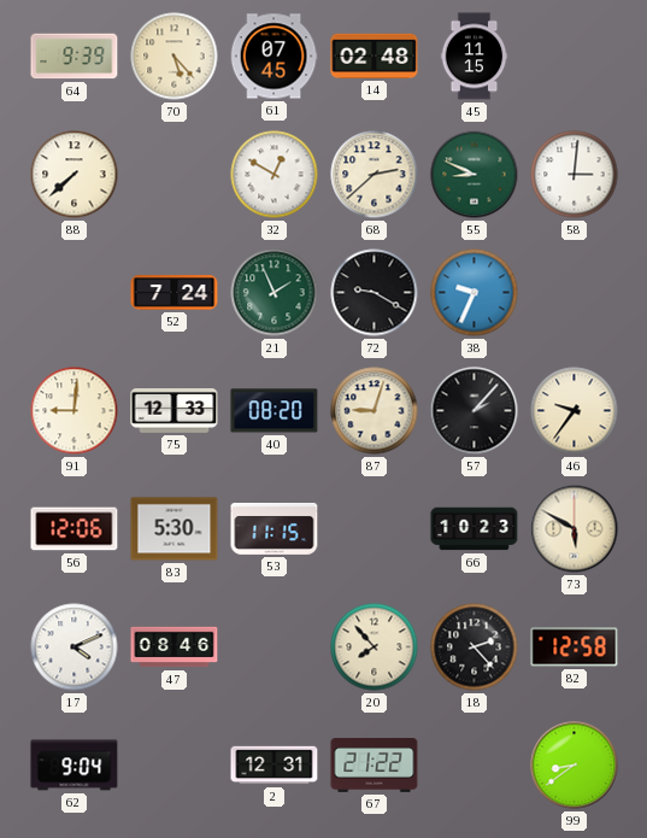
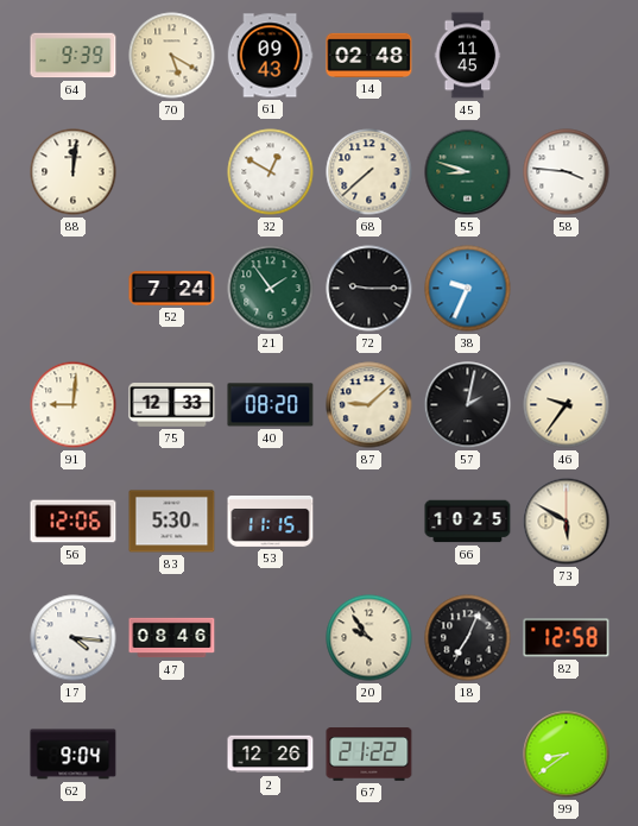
70: 5:23 -> 5:20 (172, 56)
61: 07:45 -> 09:43 (270, 56)
45: 11:15 -> 11:45 (468, 56)
88: 7:38 -> 12:01 (74, 172)
68: 2:38 -> 7:38 (369, 172)
55: 8:49 -> 8:48 (468, 172)
58: 3:01 -> 3:46 (567, 172)
21: 1:56 -> 1:54 (271, 289)
72: 9:20 -> 9:15 (369, 289)
87: 9:03 -> 9:08 (369, 405)
57: 2:07 -> 2:02 (468, 405)
66: 10:23 -> 10:25 (468, 522)
17: 4:11 -> 4:16 (74, 638)
20: 7:53 -> 9:54 (369, 638)
18: 2:23 -> 7:04 (468, 638)
2: 12:31 -> 12:26 (271, 755)
